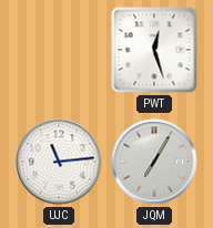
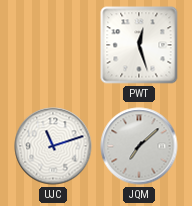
UJC: 11:14 -> 11:12 (53, 146)
JQM: 7:05 -> 7:08 (139, 146)
